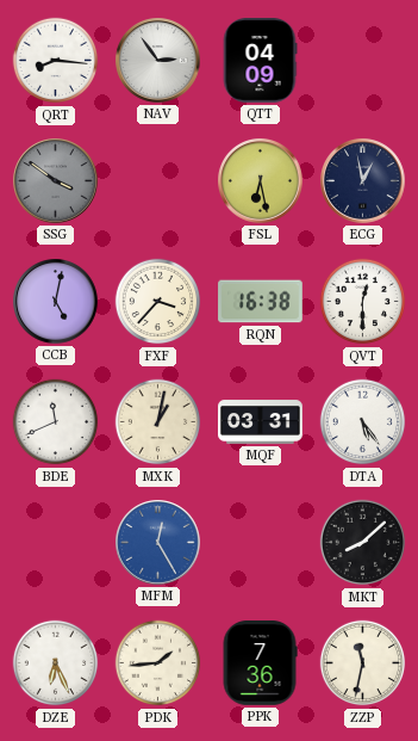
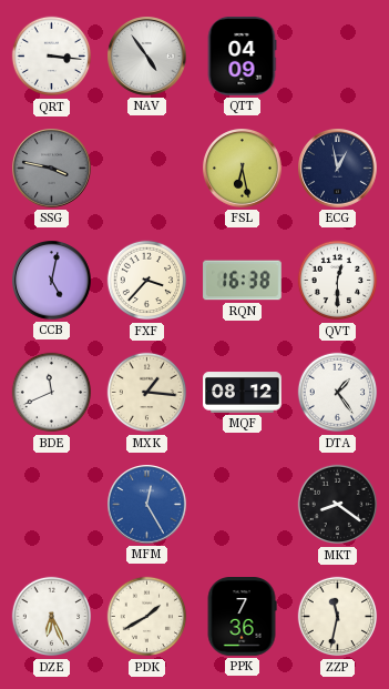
QRT: 8:16 -> 3:16 (52, 57)
NAV: 2:54 -> 4:54 (147, 57)
SSG: 3:51 -> 3:47 (52, 169)
MXK: 1:02 -> 1:16 (147, 393)
MQF: 03:31 -> 08:12 (243, 393)
DTA: 5:24 -> 1:24 (338, 393)
MKT: 8:08 -> 8:21 (338, 505)
PDK: 1:44 -> 1:40 (147, 617)
